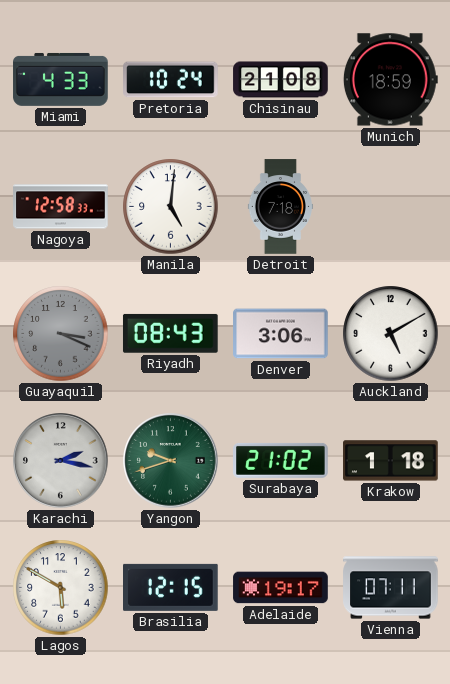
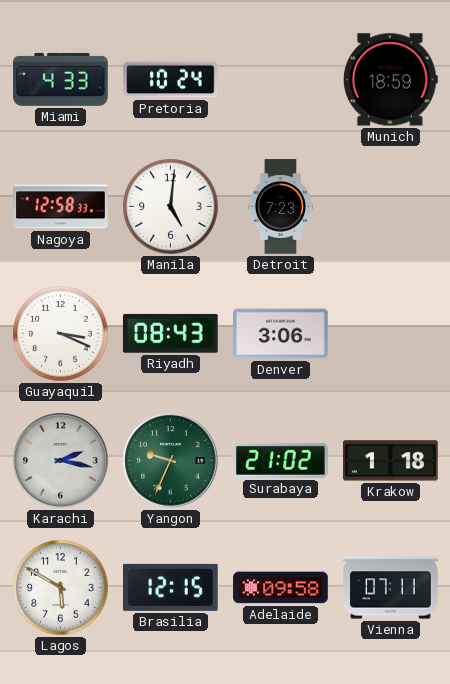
Chisinau: 21:08 -> none (281, 80)
Detroit: 7:18 -> 7:23 (280, 207)
Guayaquil dial: grey -> white (61, 334)
Auckland: 5:10 -> none (391, 334)
Yangon: 9:42 -> 9:34 (171, 461)
Adelaide: 19:17 -> 09:58 (281, 588)
